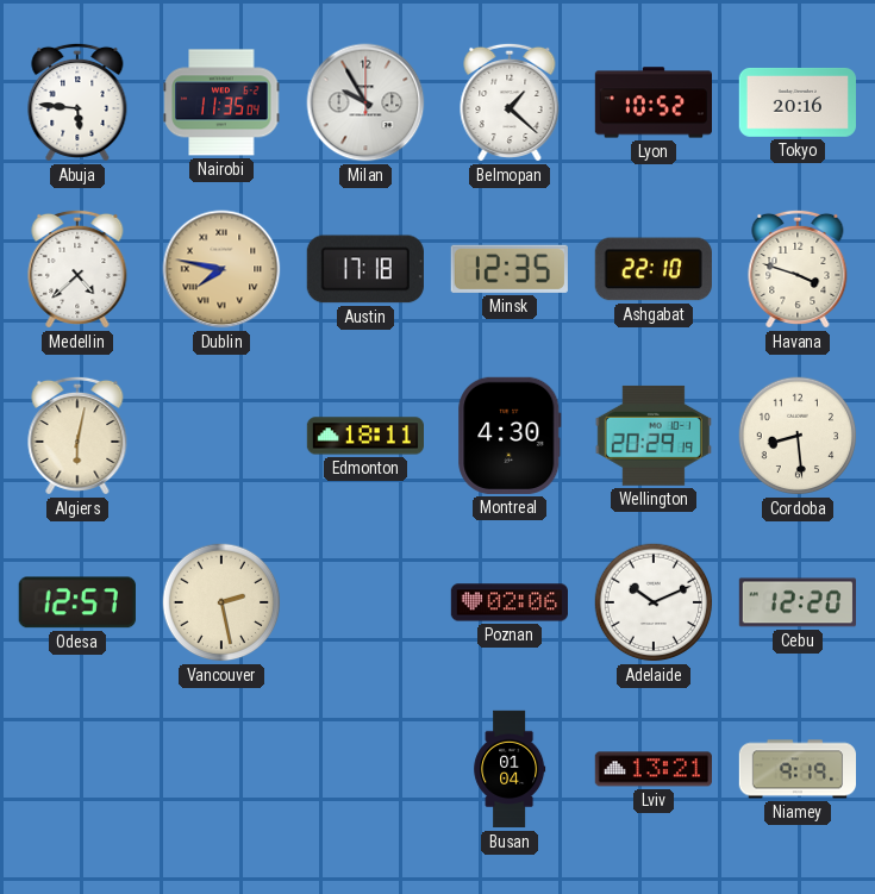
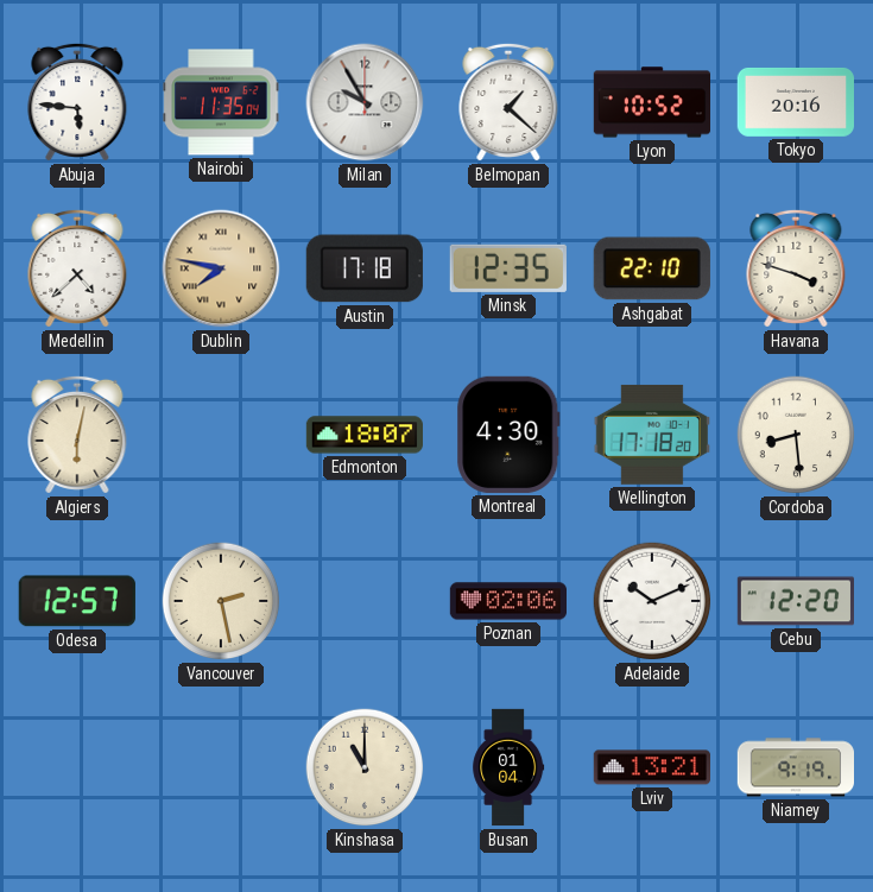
Edmonton: 18:11 -> 18:07 (363, 435)
Wellington: 20:29 -> 17:18 (652, 435)
Kinshasa: none -> 11:00 (365, 767)
